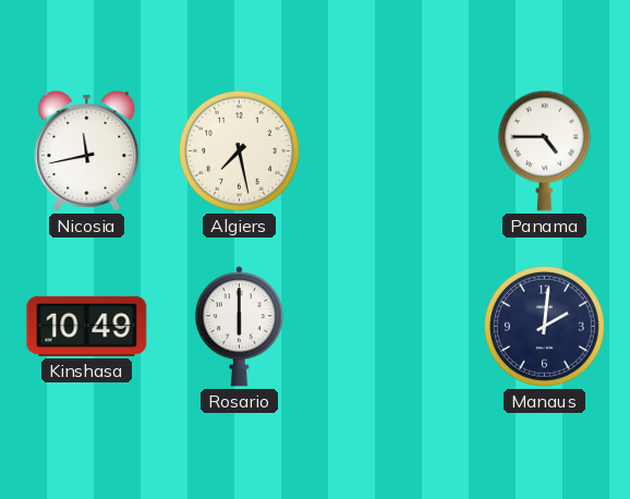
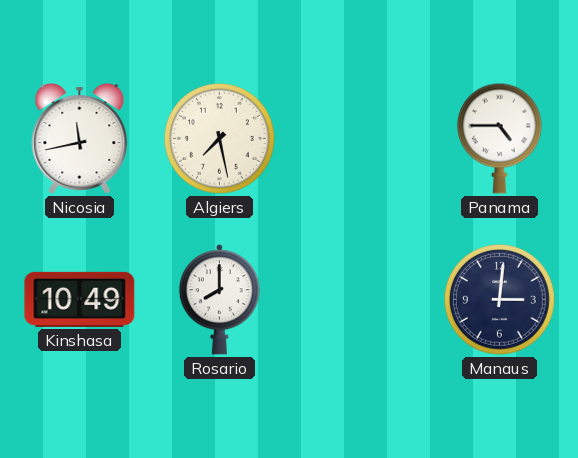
Rosario: 6:00 -> 8:00 (219, 300)
Manaus: 2:01 -> 3:01 (500, 300)
